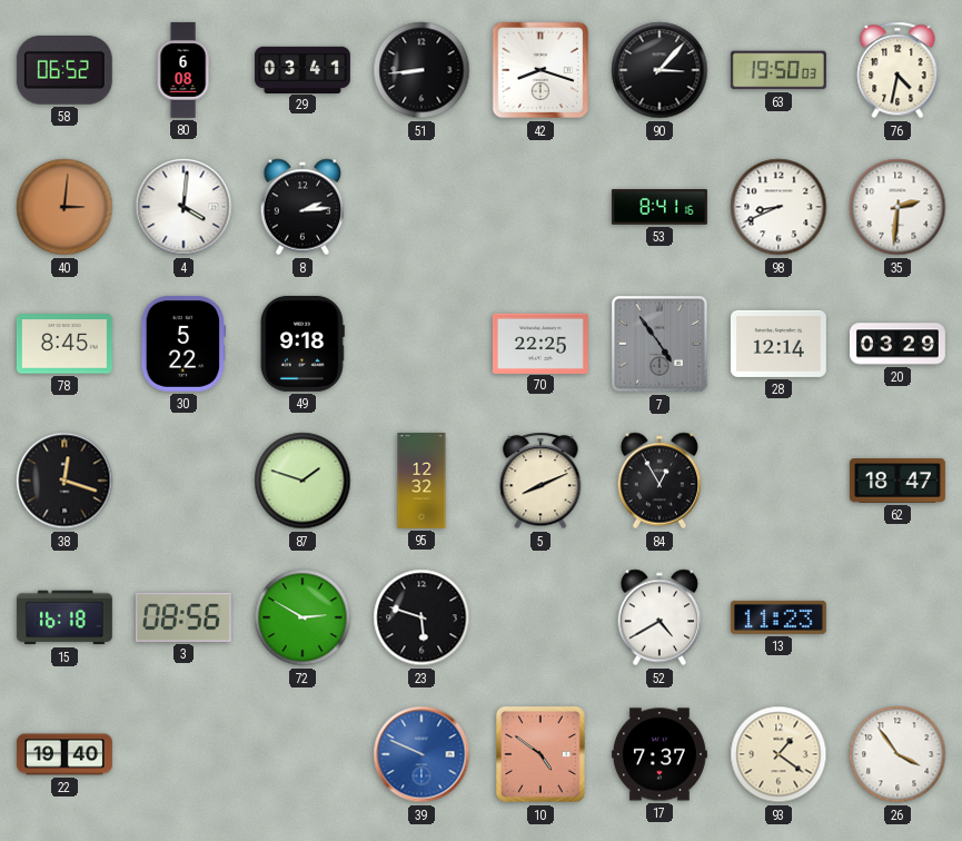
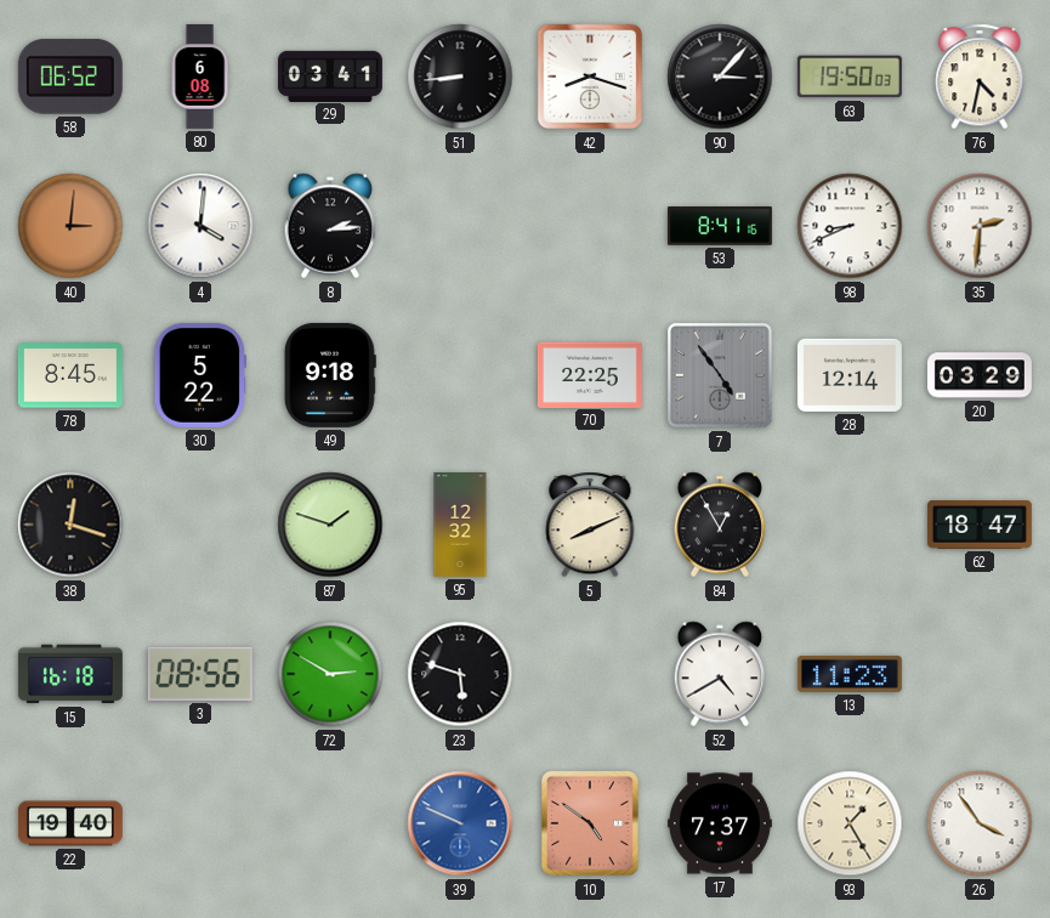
93: 1:21 -> 1:25 (850, 823)
